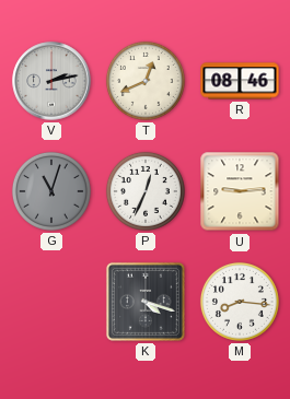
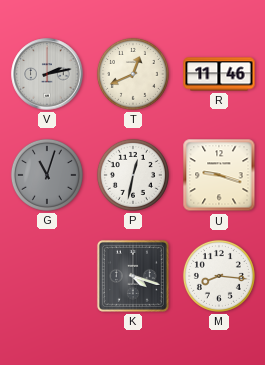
R: 08:46 -> 11:46 (219, 74)
P: 12:34 -> 12:32 (133, 175)
U: 9:14 -> 9:18 (219, 175)
